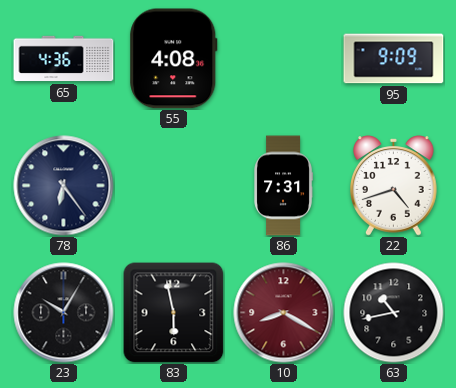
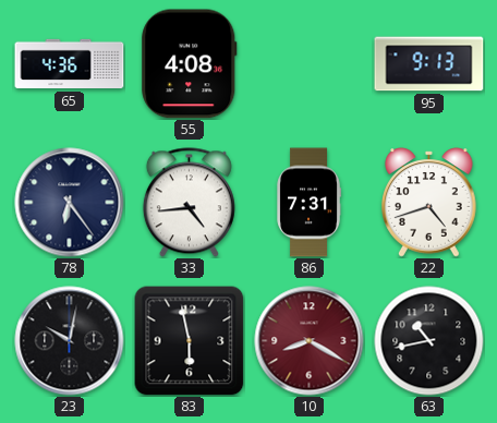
95: 9:09 -> 9:13 (429, 64)
33: none -> 4:44 (189, 203)
23: 10:05 -> 10:02 (70, 341)
